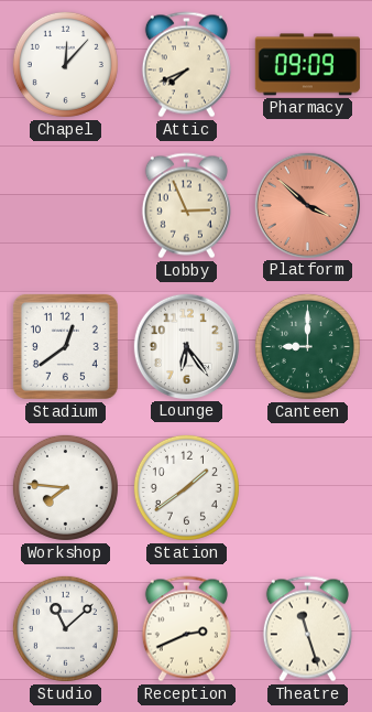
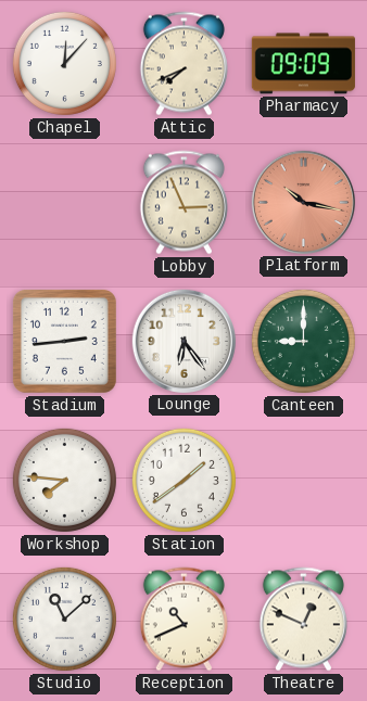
Platform: 3:52 -> 10:17 (303, 202)
Stadium: 12:39 -> 2:44 (64, 341)
Reception: 2:41 -> 10:41 (184, 620)
Theatre: 11:27 -> 12:49 (303, 620)
